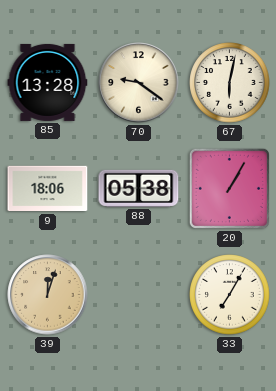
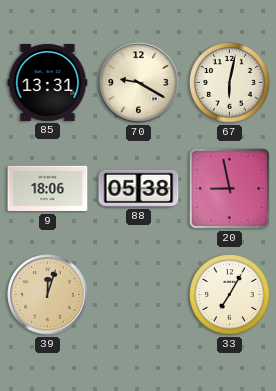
85: 13:28 -> 13:31 (48, 82)
70: 9:21 -> 9:20 (139, 83)
20: 1:05 -> 8:58 (229, 188)
